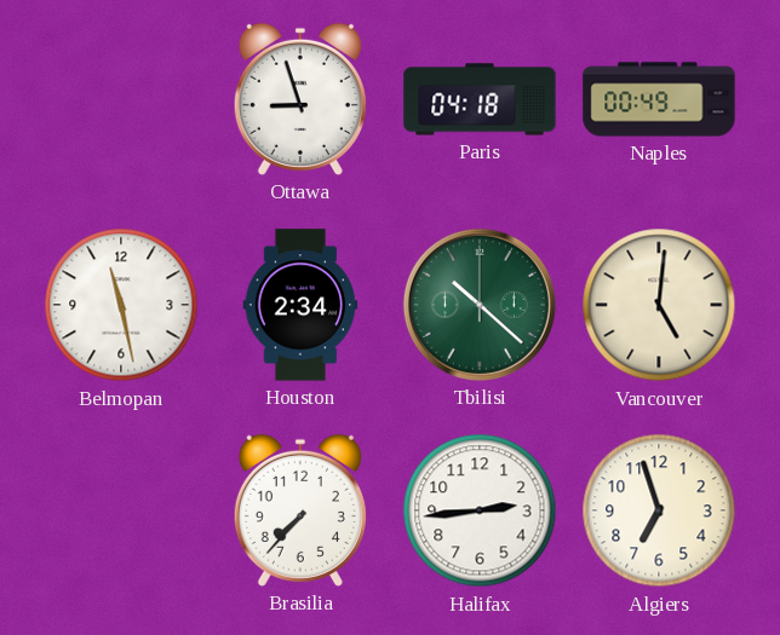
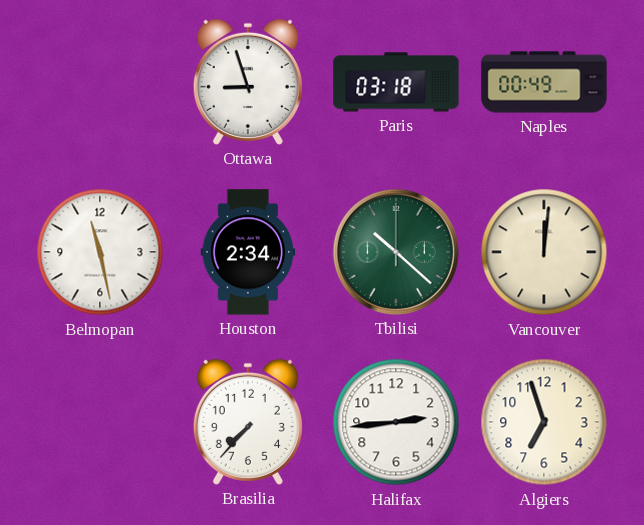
Paris: 04:18 -> 03:18 (396, 82)
Vancouver: 5:01 -> 12:01 (544, 252)
